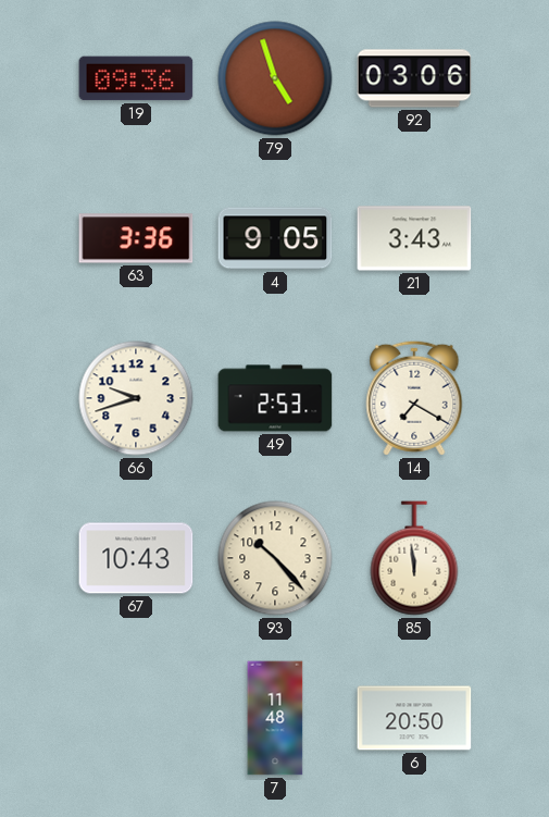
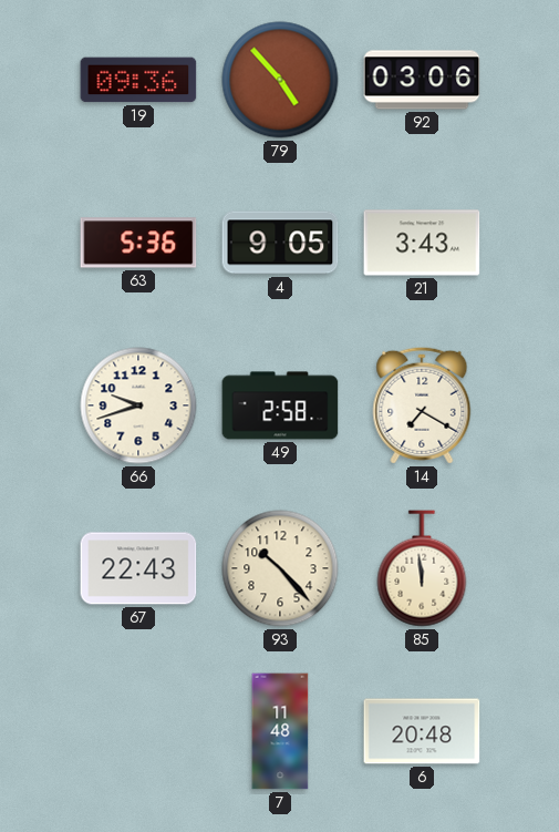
79: 4:57 -> 4:53 (280, 80)
63: 3:36 -> 5:36 (138, 243)
49: 2:53 -> 2:58 (280, 405)
67: 10:43 -> 22:43 (138, 568)
6: 20:50 -> 20:48 (422, 731)
